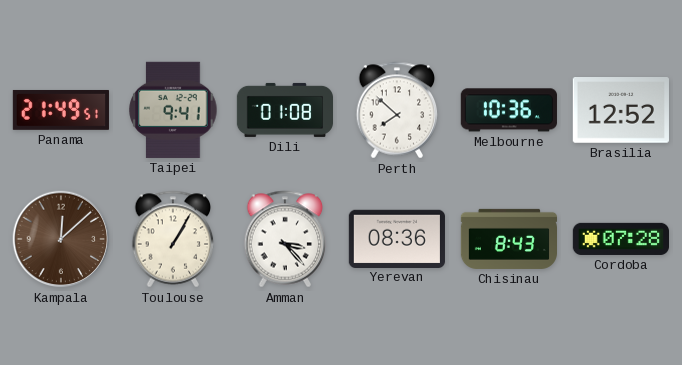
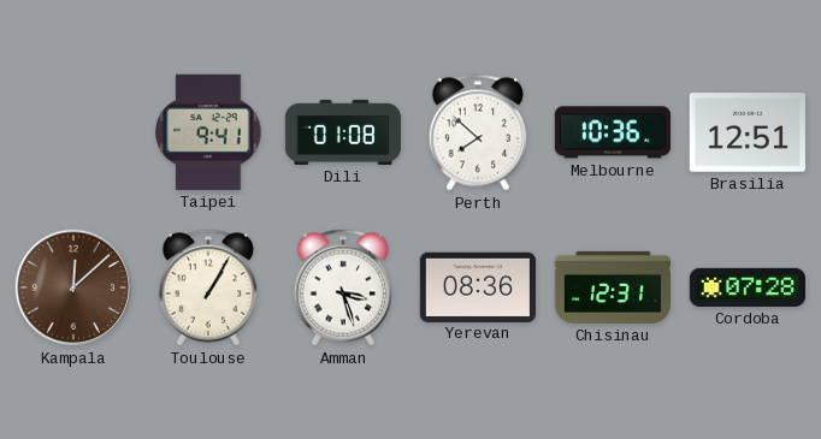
Panama: 21:49 -> none (61, 110)
Brasilia: 12:52 -> 12:51 (748, 134)
Amman: 3:23 -> 3:27 (343, 287)
Chisinau: 8:43 -> 12:31 (613, 287)
